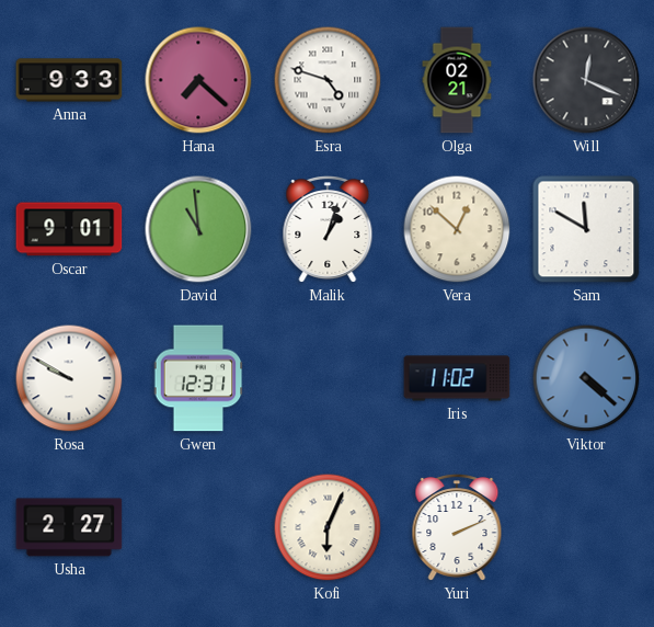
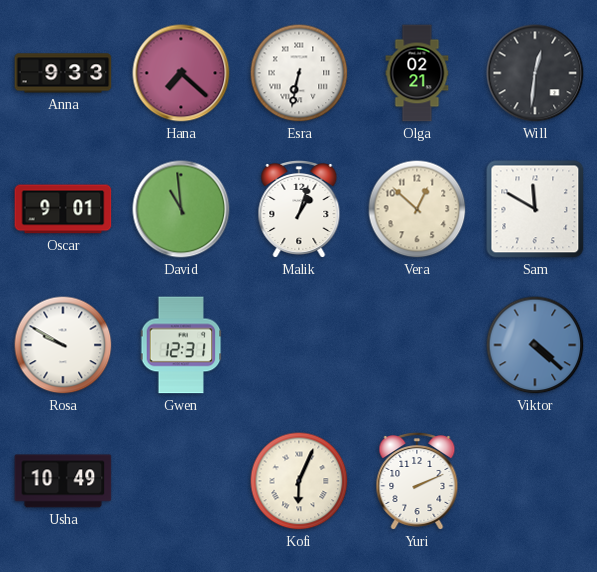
Esra: 4:48 -> 6:32 (299, 73)
Will: 12:19 -> 12:31 (535, 73)
Iris: 11:02 -> none (457, 378)
Usha: 2:27 -> 10:49 (63, 481)
